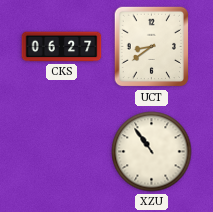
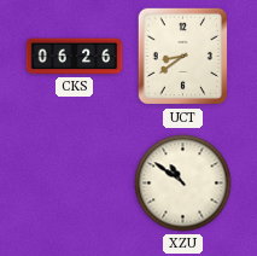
CKS: 06:27 -> 06:26 (75, 57)
XZU: 10:54 -> 10:51 (183, 184)
